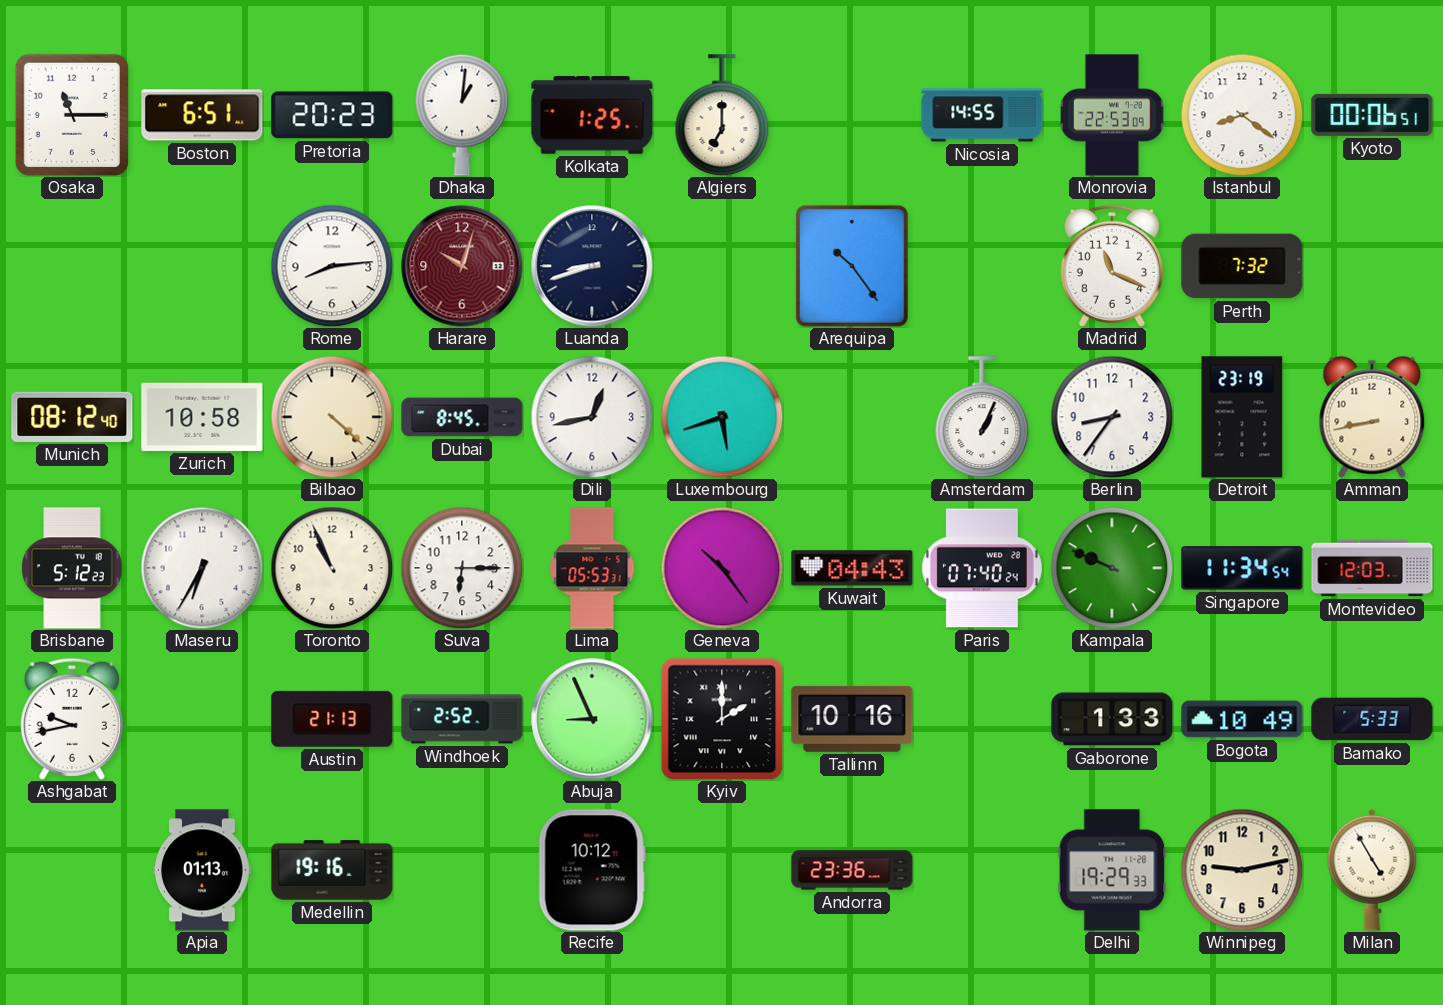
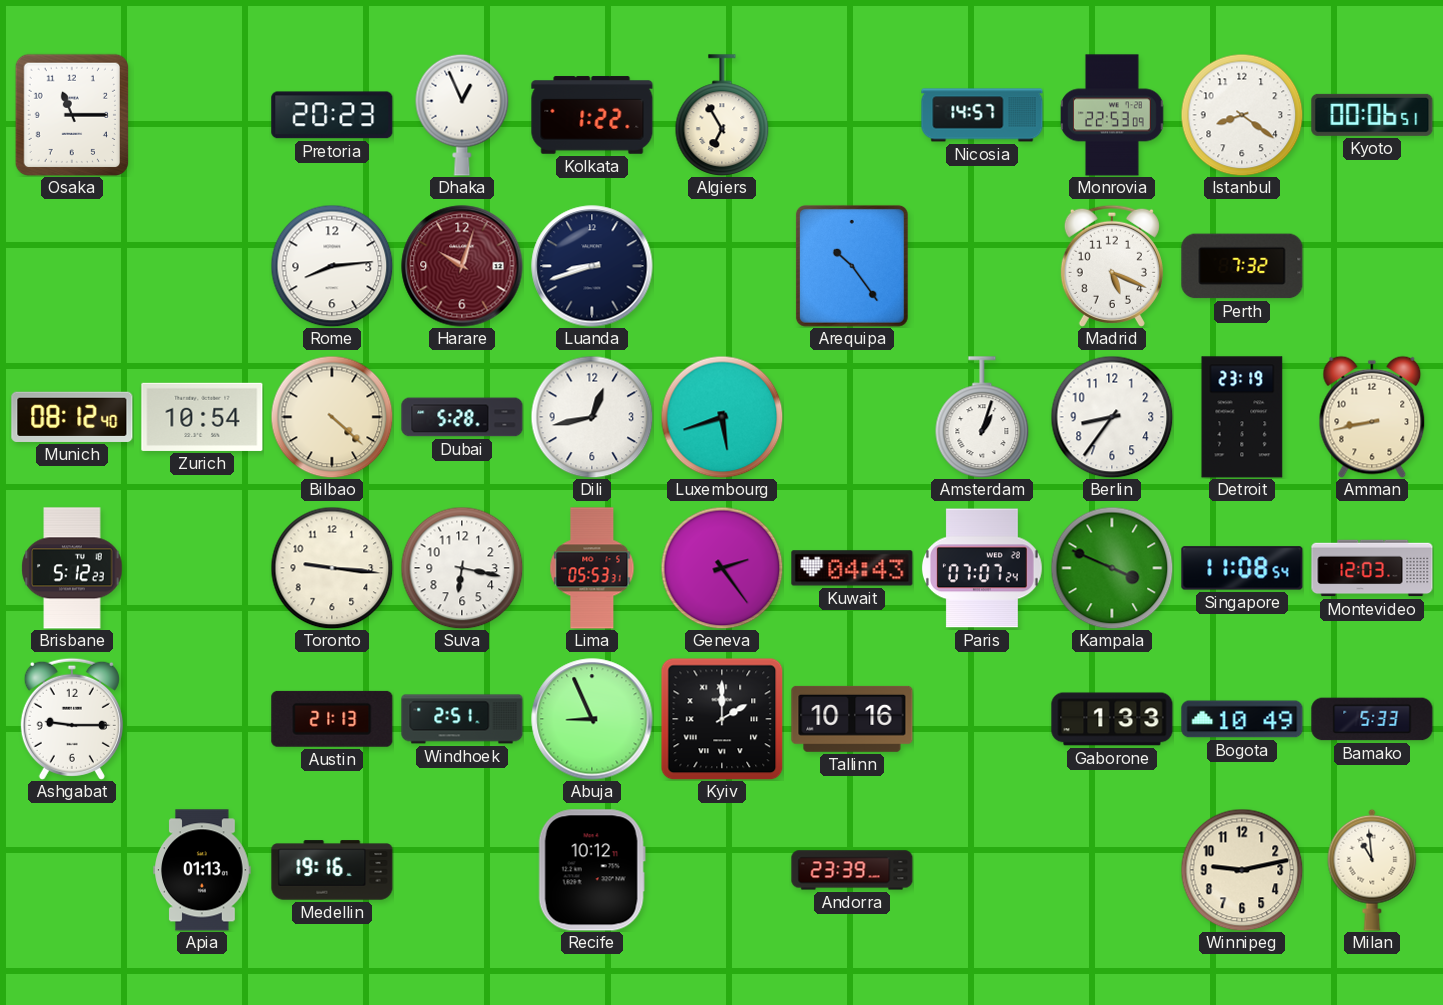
Boston: 6:51 -> none (202, 115)
Dhaka: 1:01 -> 12:56 (462, 115)
Kolkata: 1:25 -> 1:22 (592, 115)
Algiers: 7:00 -> 6:55 (722, 115)
Nicosia: 14:55 -> 14:57 (982, 115)
Madrid: 11:19 -> 5:19 (1112, 266)
Zurich: 10:58 -> 10:54 (202, 417)
Dubai: 8:45 -> 5:28 (462, 417)
Amsterdam: 1:04 -> 1:03 (982, 417)
Maseru: 6:35 -> none (202, 568)
Toronto: 10:56 -> 9:16 (332, 568)
Suva: 6:15 -> 6:17 (462, 568)
Geneva: 10:24 -> 2:24 (722, 568)
Paris: 07:40 -> 07:07 (982, 568)
Kampala: 9:49 -> 3:49 (1112, 568)
Singapore: 11:34 -> 11:08 (1242, 568)
Ashgabat: 9:43 -> 9:15 (72, 719)
Windhoek: 2:52 -> 2:51 (462, 719)
Andorra: 23:36 -> 23:39 (852, 870)
Delhi: 19:29 -> none (1112, 870)
Milan: 4:55 -> 10:59 (1372, 870)
